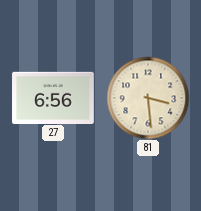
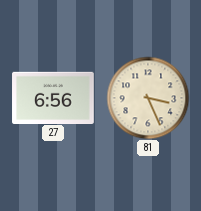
81: 3:29 -> 3:26 (148, 98)
